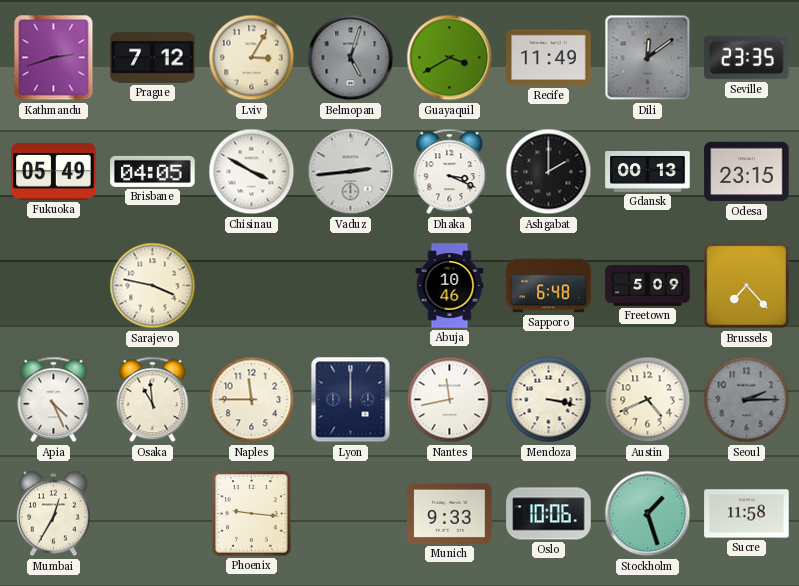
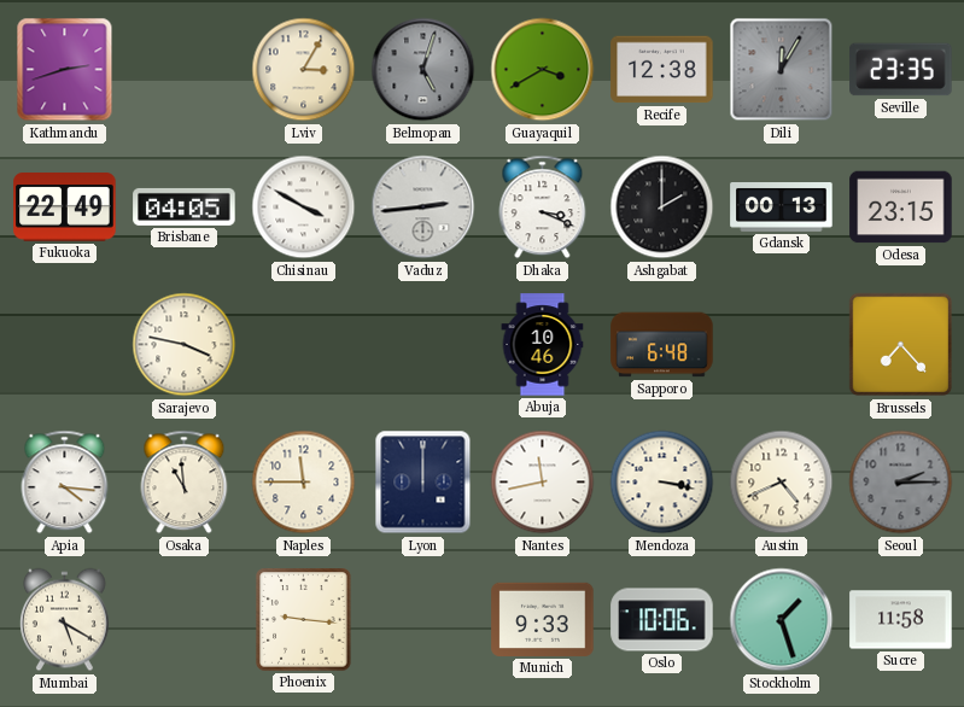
Prague: 7:12 -> none (153, 58)
Recife: 11:49 -> 12:38 (662, 70)
Dili: 12:09 -> 12:05 (782, 70)
Fukuoka: 05:49 -> 22:49 (65, 208)
Freetown: 5:09 -> none (648, 286)
Apia: 4:26 -> 4:16 (65, 483)
Mumbai: 12:35 -> 5:20 (64, 620)
